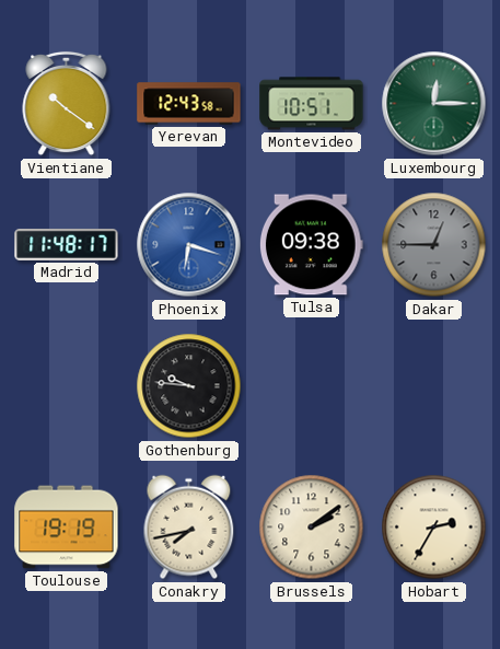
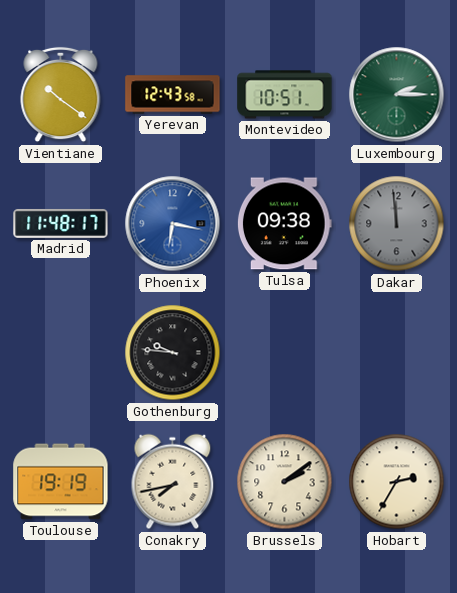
Luxembourg: 12:15 -> 2:15 (397, 95)
Phoenix: 6:18 -> 6:17 (173, 224)
Dakar: 12:45 -> 11:59 (397, 224)
